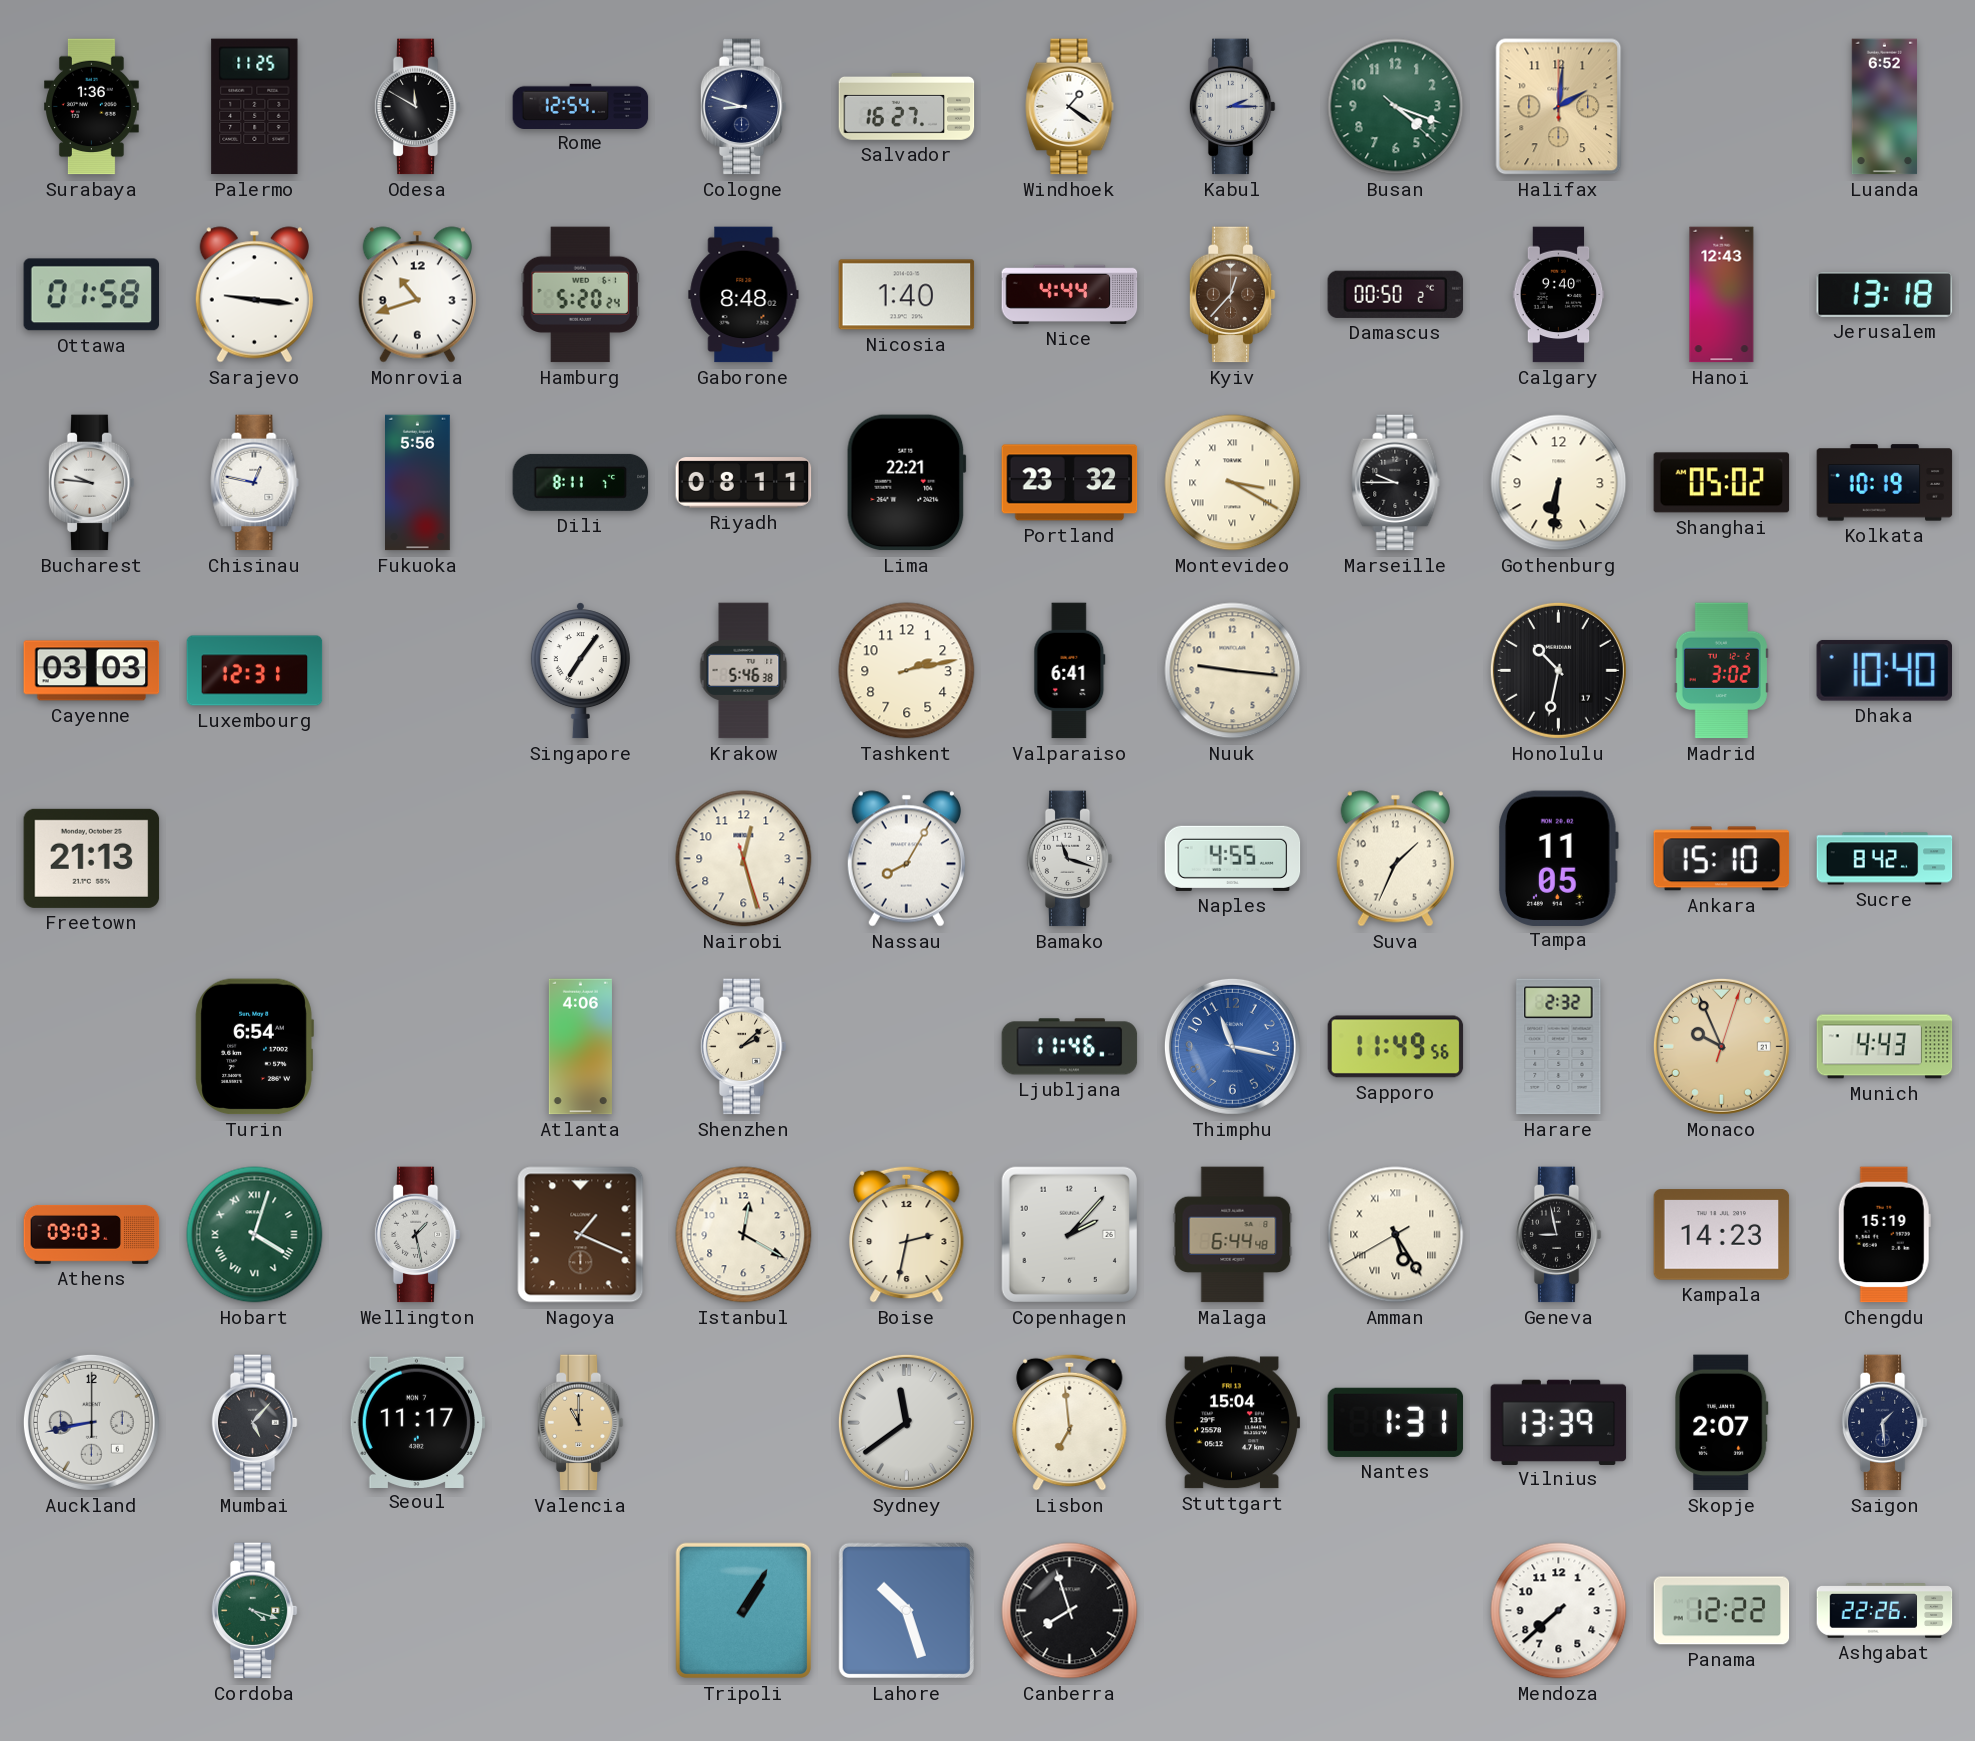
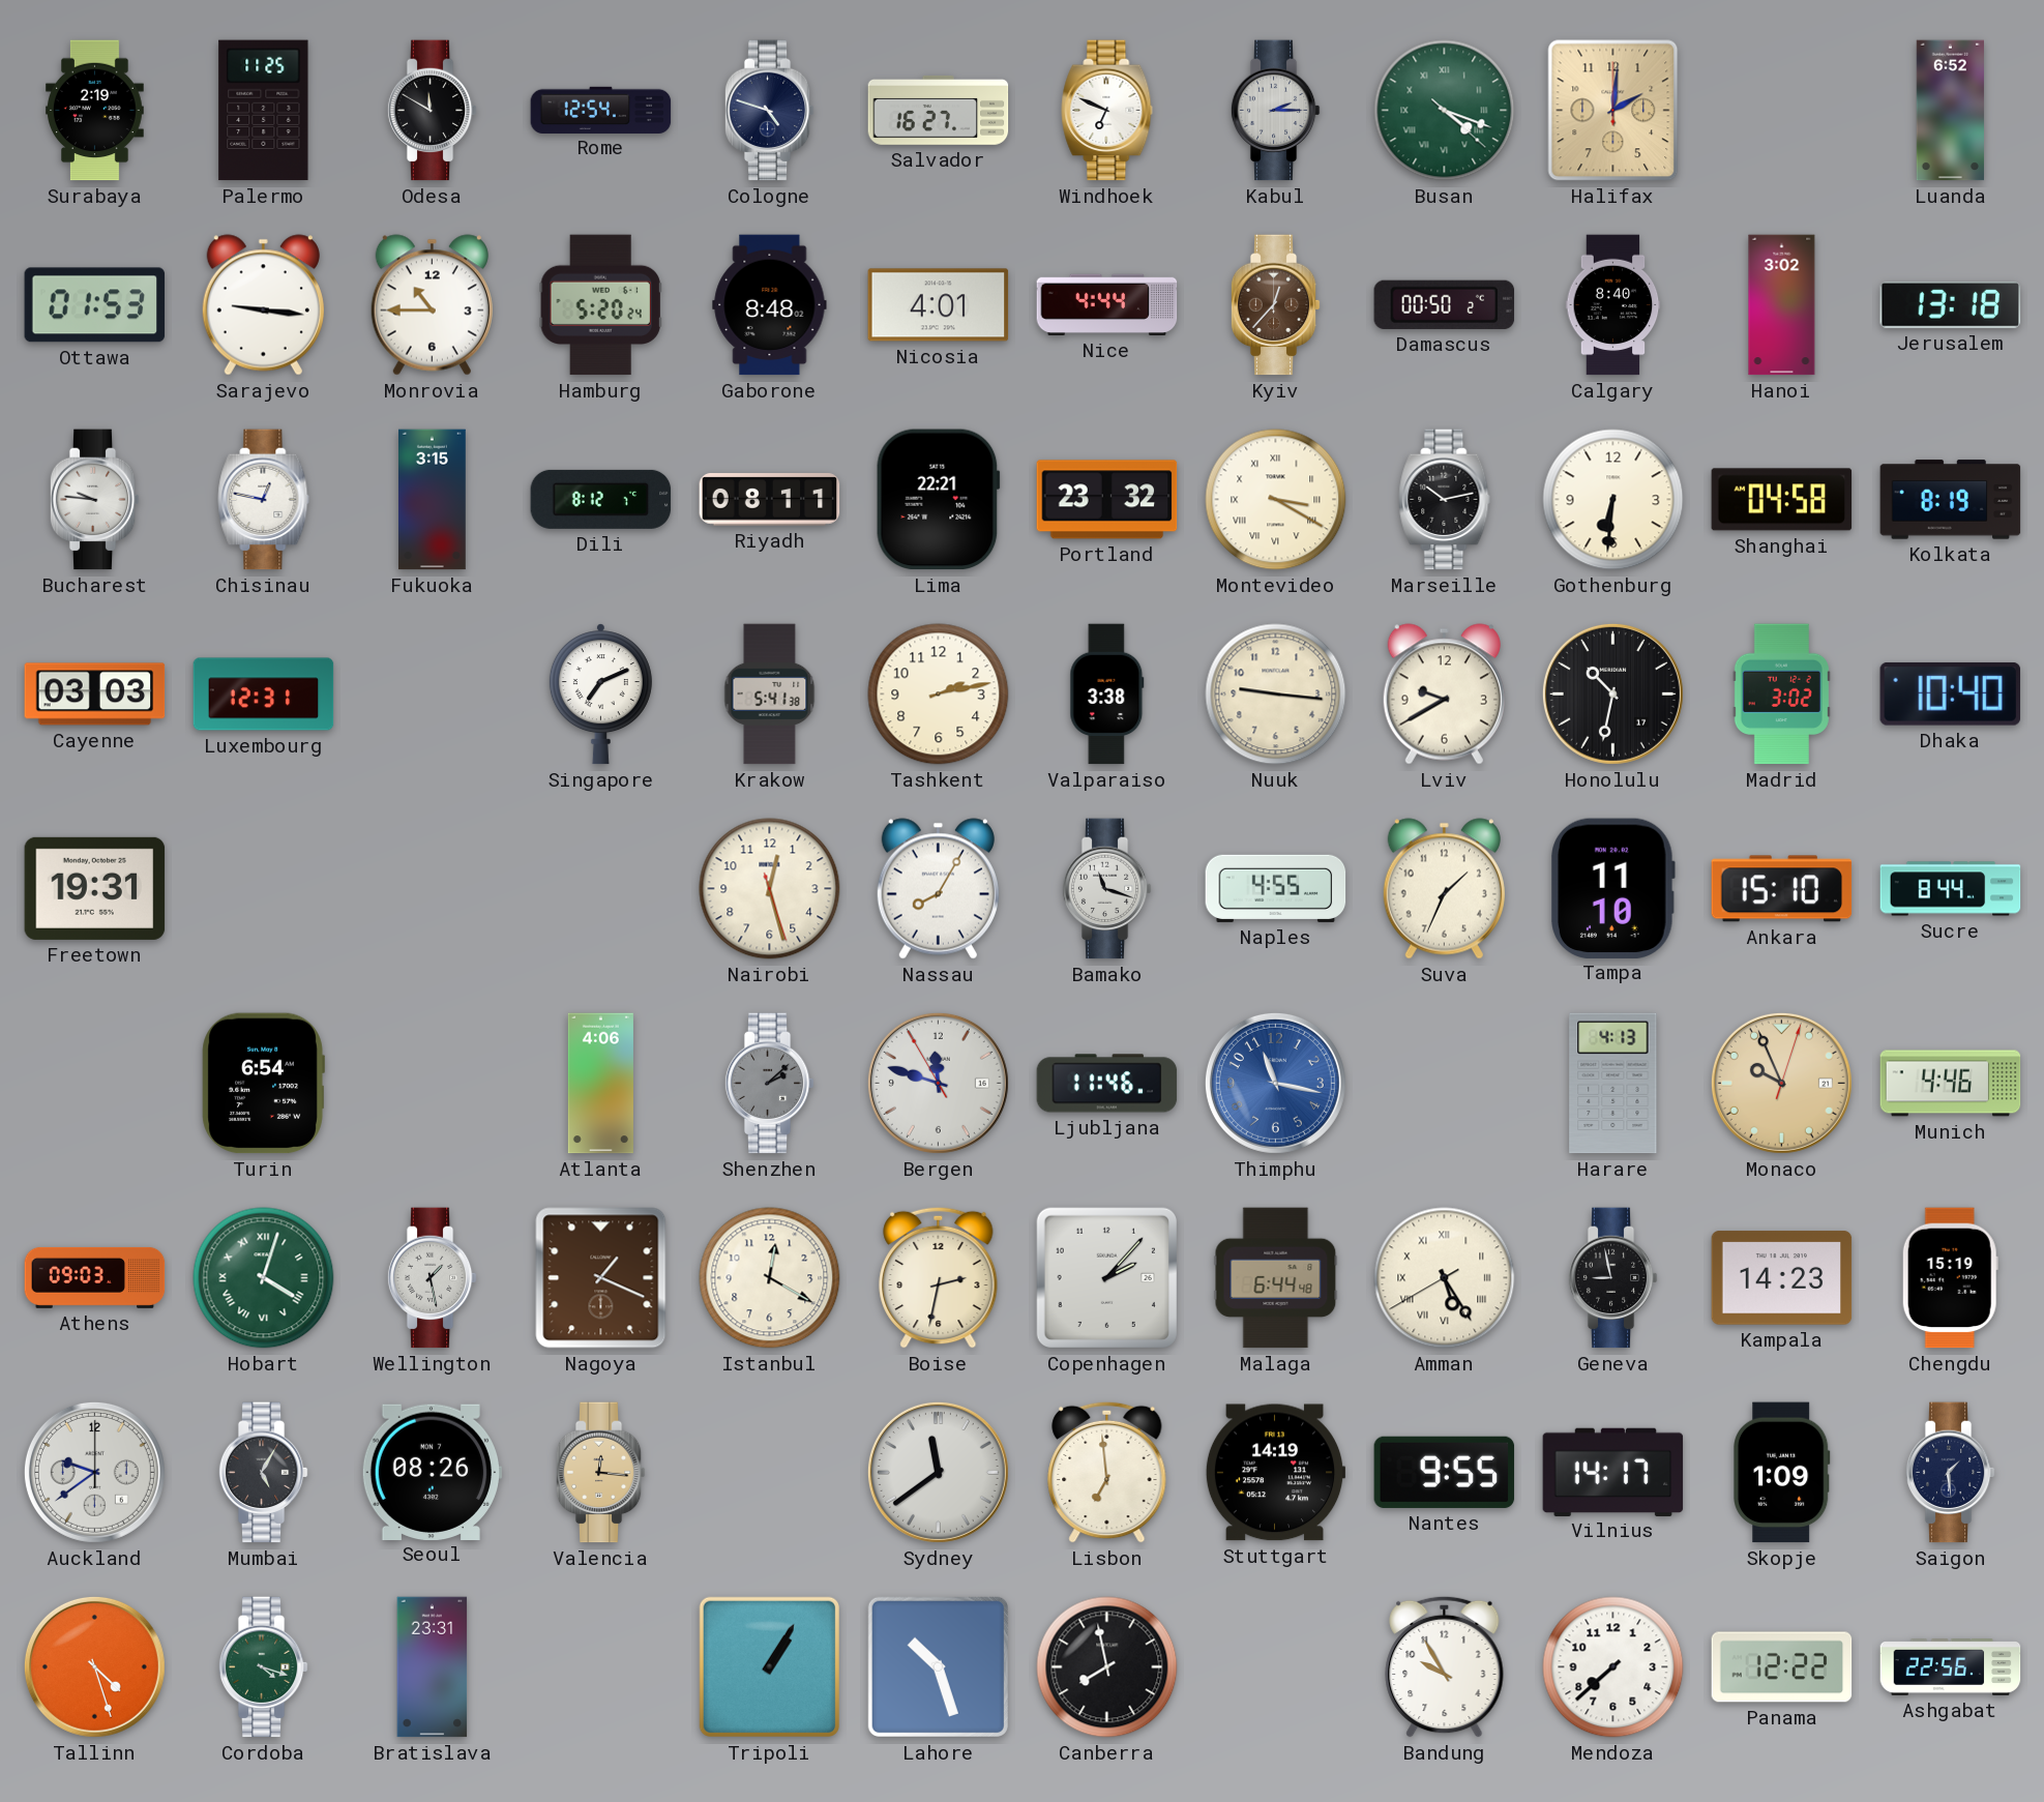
Surabaya: 1:36 -> 2:19 (95, 111)
Cologne: 8:48 -> 4:48 (769, 111)
Windhoek: 1:21 -> 6:49 (1107, 111)
Busan numerals: Arabic -> Roman (1445, 111)
Ottawa: 01:58 -> 01:53 (95, 305)
Monrovia: 10:42 -> 10:45 (432, 305)
Nicosia: 1:40 -> 4:01 (939, 305)
Calgary: 9:40 -> 8:40 (1613, 305)
Hanoi: 12:43 -> 3:02 (1782, 305)
Fukuoka: 5:56 -> 3:15 (433, 500)
Dili: 8:11 -> 8:12 (601, 499)
Marseille: 9:45 -> 10:13 (1445, 500)
Shanghai: 05:02 -> 04:58 (1782, 500)
Kolkata: 10:19 -> 8:19 (1951, 500)
Singapore: 7:06 -> 7:11 (600, 695)
Krakow: 5:46 -> 5:41 (770, 695)
Valparaiso: 6:41 -> 3:38 (1107, 695)
Lviv: none -> 9:40 (1444, 695)
Freetown: 21:13 -> 19:31 (95, 888)
Tampa: 11:05 -> 11:10 (1613, 888)
Sucre: 8:42 -> 8:44 (1951, 889)
Shenzhen dial: cream -> grey (769, 1084)
Bergen: none -> 11:47 (938, 1083)
Sapporo: 11:49 -> none (1396, 1047)
Harare: 2:32 -> 4:13 (1613, 1084)
Munich: 4:43 -> 4:46 (1951, 1084)
Auckland: 8:43 -> 9:39 (94, 1472)
Mumbai: 5:07 -> 5:05 (263, 1473)
Seoul: 11:17 -> 08:26 (432, 1472)
Valencia: 11:00 -> 12:16 (600, 1473)
Stuttgart: 15:04 -> 14:19 (1275, 1473)
Nantes: 1:31 -> 9:55 (1445, 1472)
Vilnius: 13:39 -> 14:17 (1613, 1472)
Skopje: 2:07 -> 1:09 (1782, 1473)
Tallinn: none -> 4:27 (94, 1666)
Bratislava: none -> 23:31 (433, 1667)
Canberra: 7:57 -> 7:58 (1107, 1667)
Bandung: none -> 9:55 (1445, 1666)
Ashgabat: 22:26 -> 22:56 (1951, 1667)
